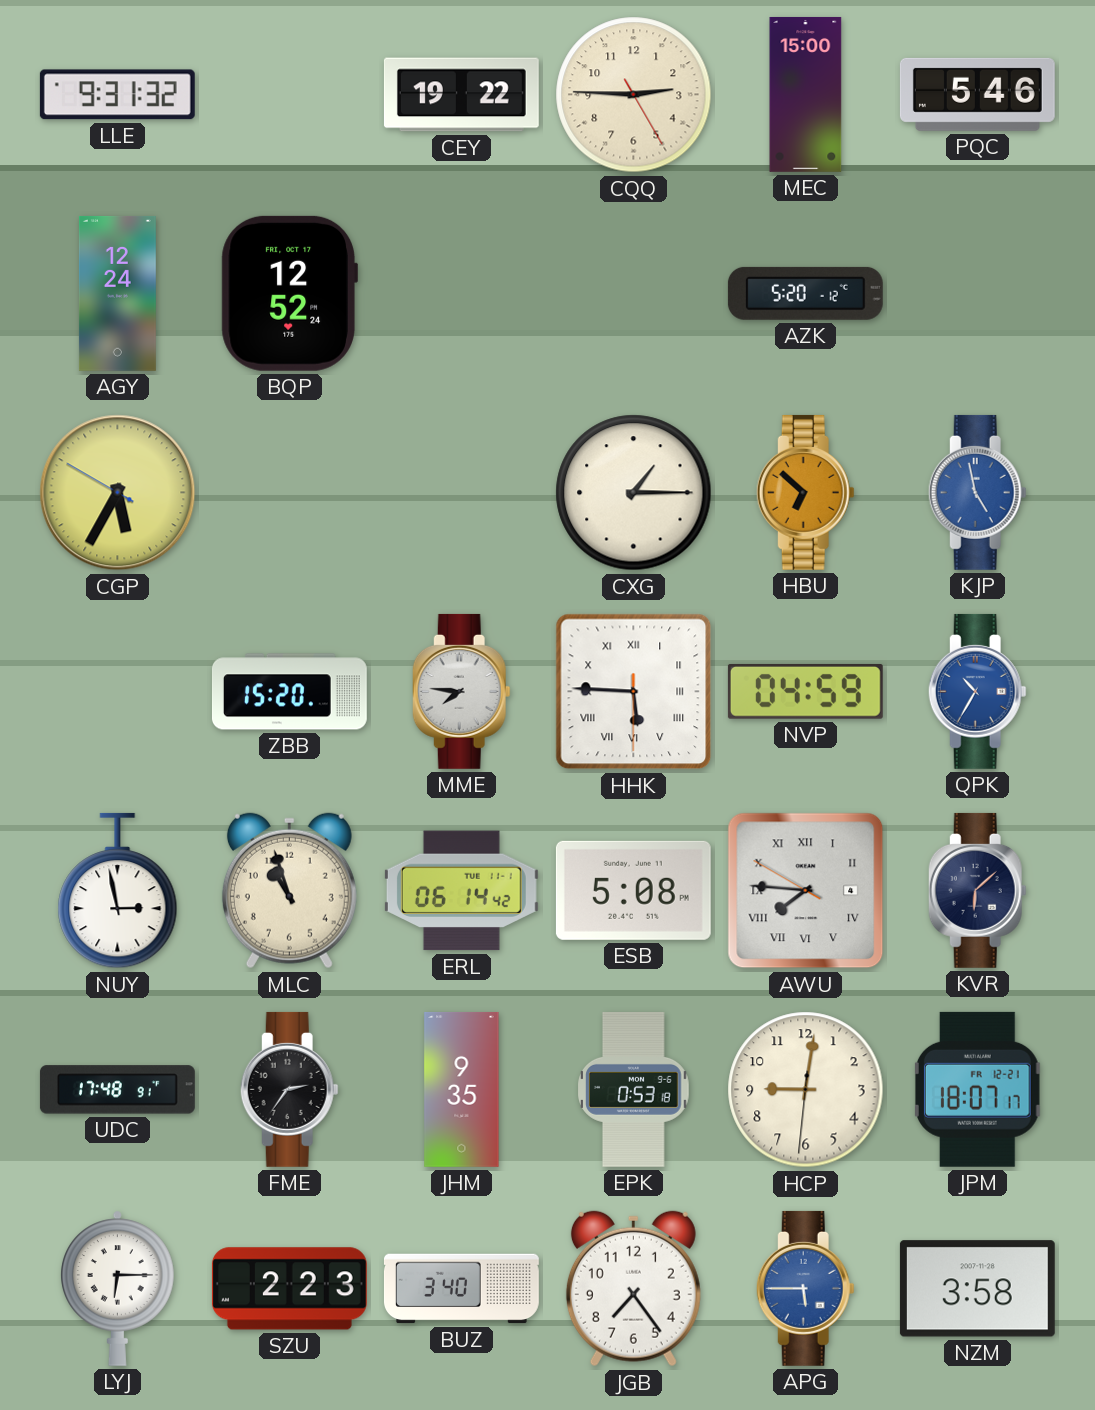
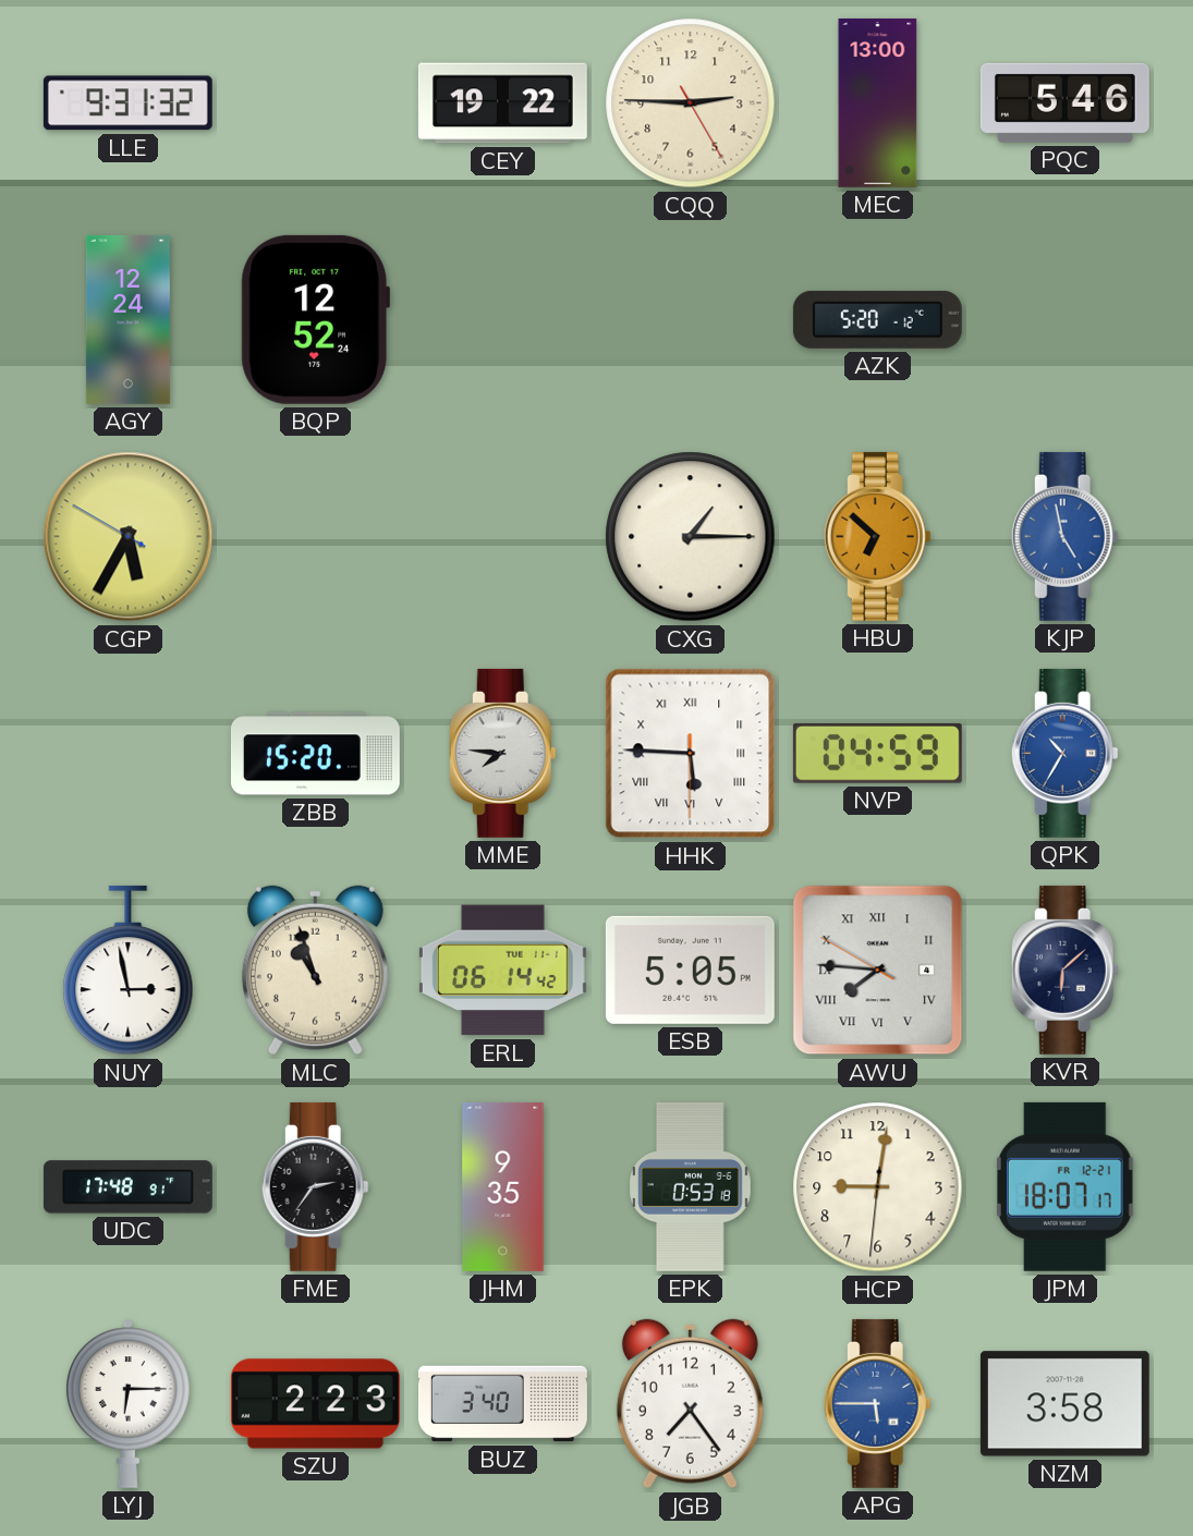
MEC: 15:00 -> 13:00 (878, 102)
ESB: 5:08 -> 5:05 (690, 970)
